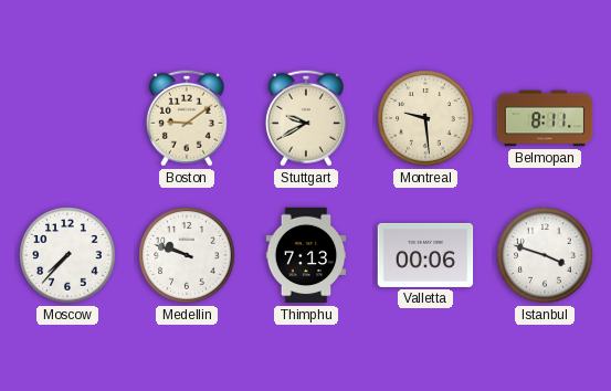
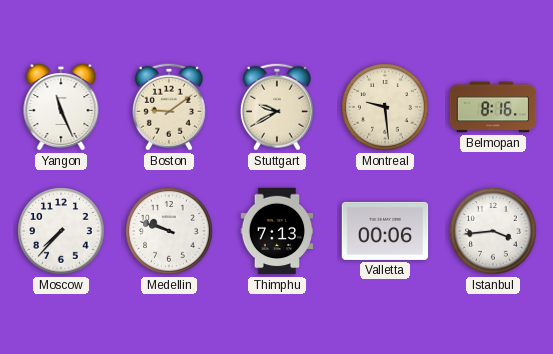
Yangon: none -> 11:26 (61, 107)
Belmopan: 8:11 -> 8:16 (493, 107)
Istanbul: 3:48 -> 3:44 (493, 231)
